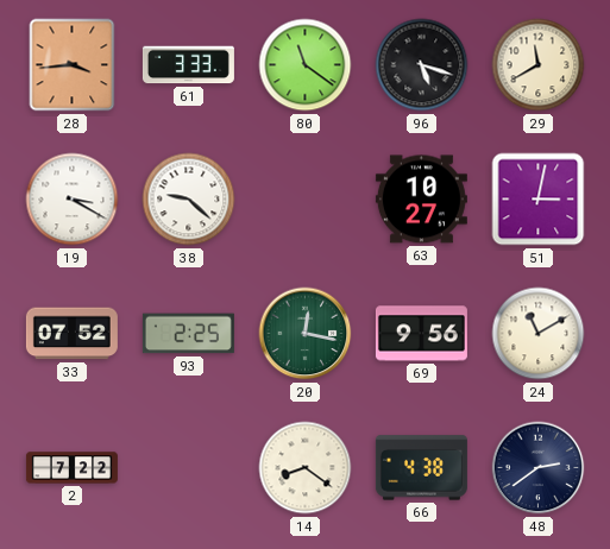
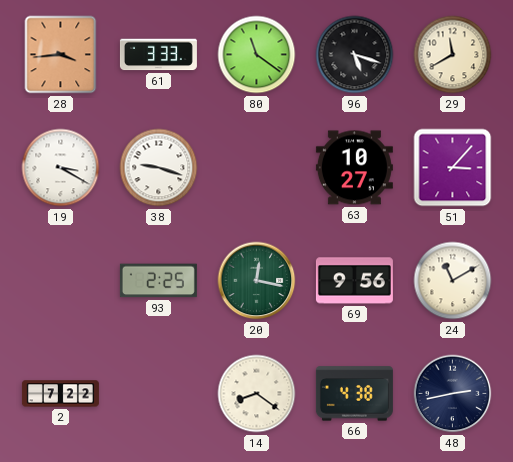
38: 9:22 -> 9:18 (159, 168)
51: 3:02 -> 3:07 (453, 168)
33: 07:52 -> none (71, 334)
48: 2:39 -> 2:43 (453, 394)
